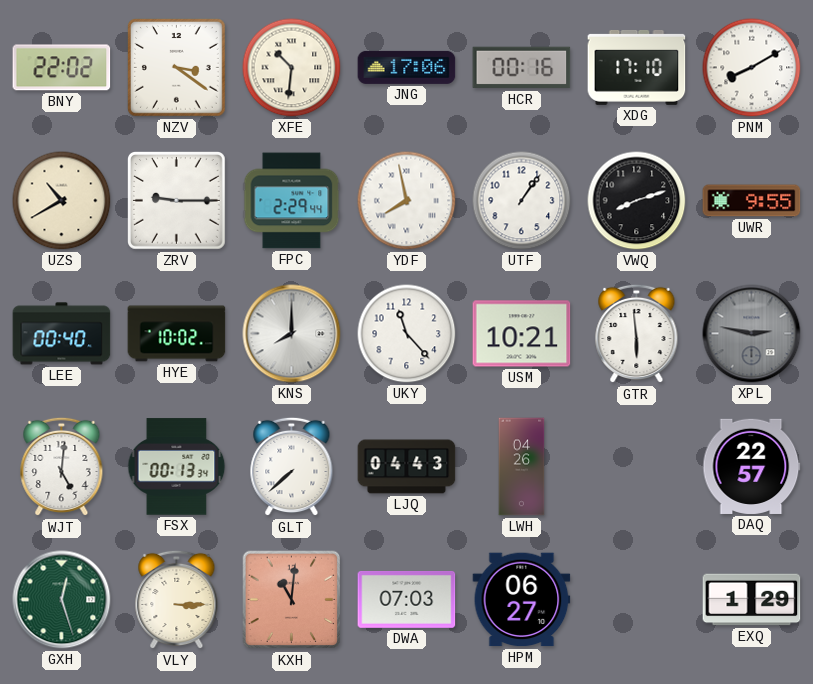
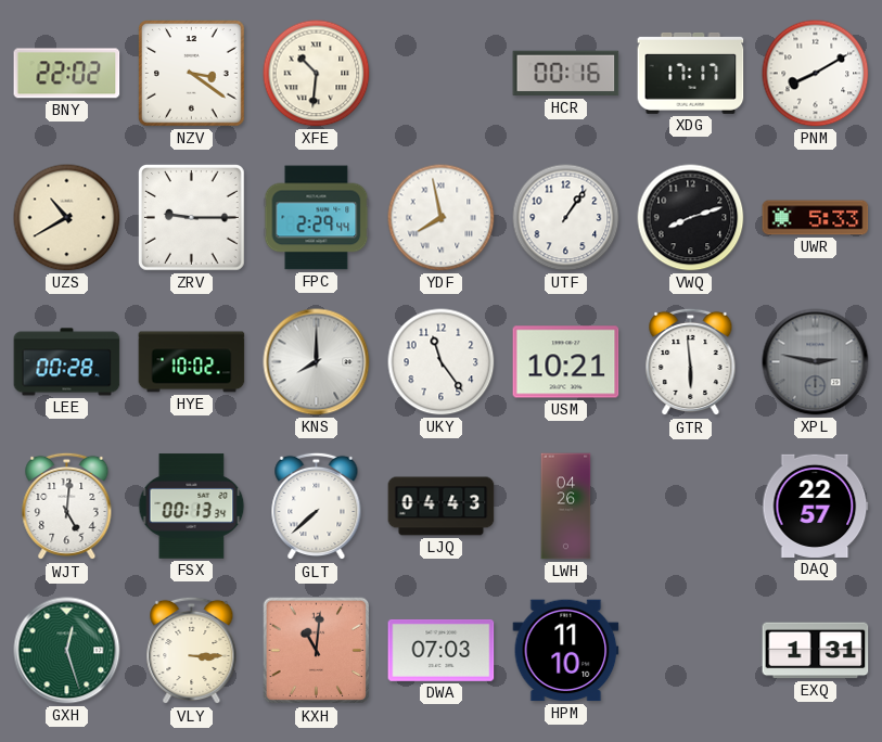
JNG: 17:06 -> none (407, 67)
XDG: 17:10 -> 17:17 (691, 73)
UWR: 9:55 -> 5:33 (816, 218)
LEE: 00:40 -> 00:28 (67, 362)
UKY: 11:23 -> 11:24 (442, 362)
HPM: 06:27 -> 11:10 (566, 651)
EXQ: 1:29 -> 1:31 (816, 651)
